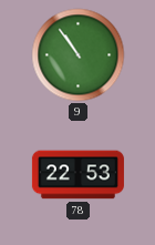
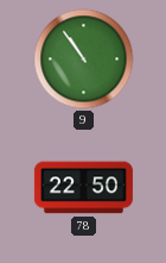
78: 22:53 -> 22:50 (83, 188)
